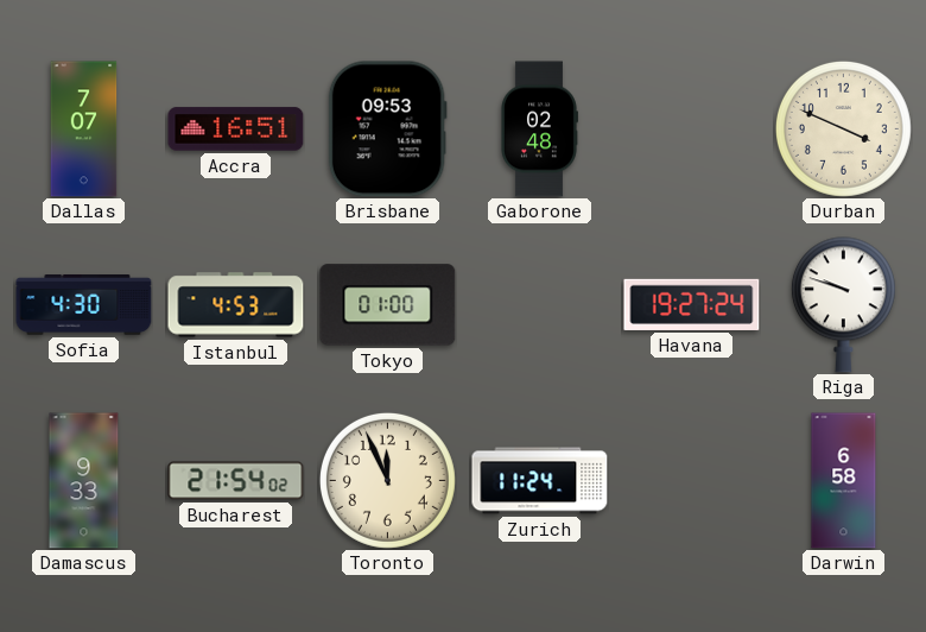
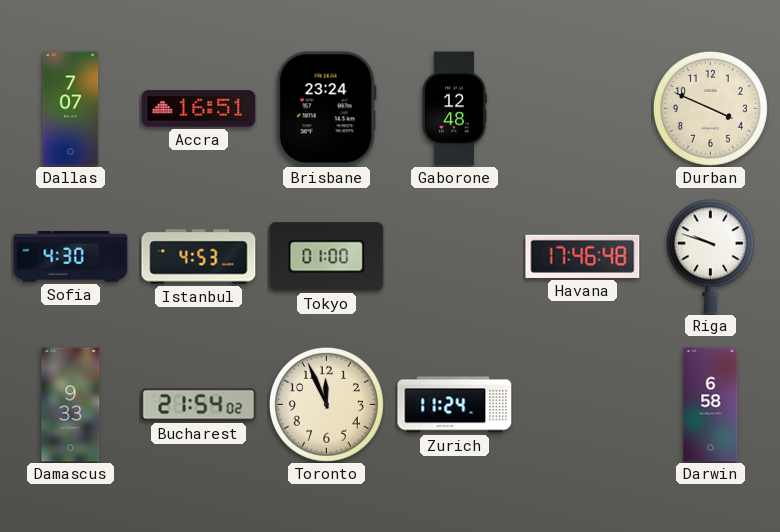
Brisbane: 09:53 -> 23:24 (326, 109)
Gaborone: 02:48 -> 12:48 (454, 109)
Havana: 19:27 -> 17:46 (583, 256)
